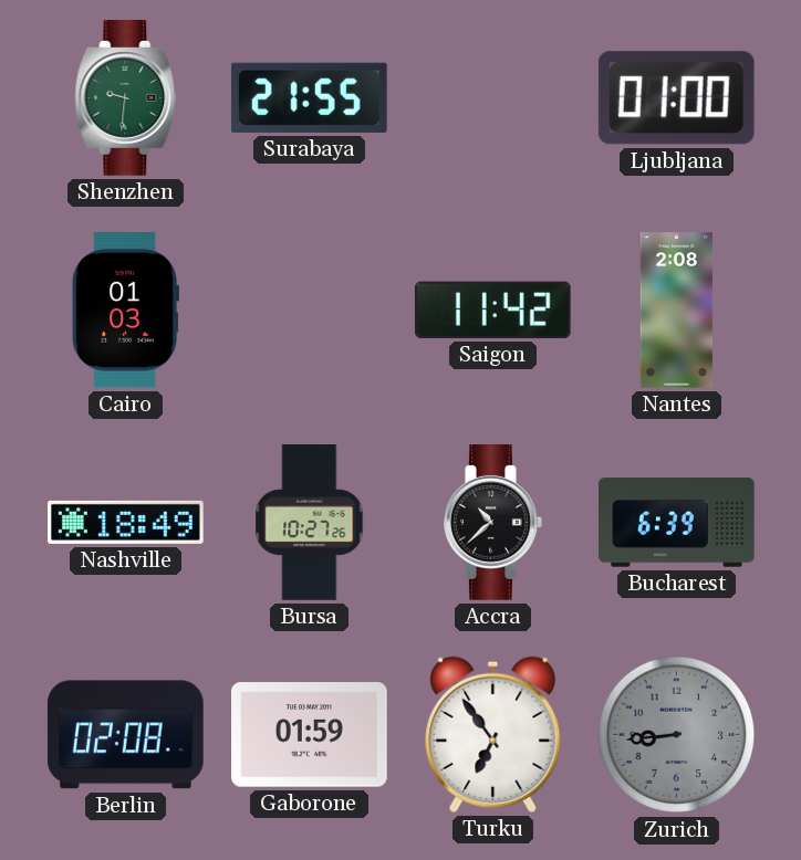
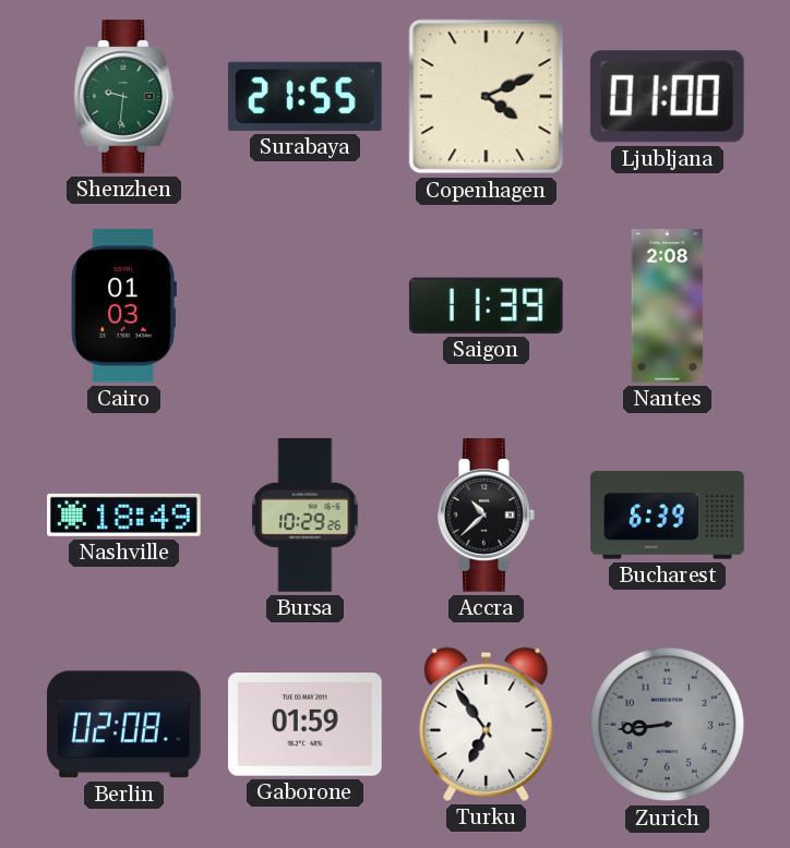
Copenhagen: none -> 4:11 (487, 97)
Saigon: 11:42 -> 11:39 (486, 305)
Bursa: 10:27 -> 10:29 (306, 516)
